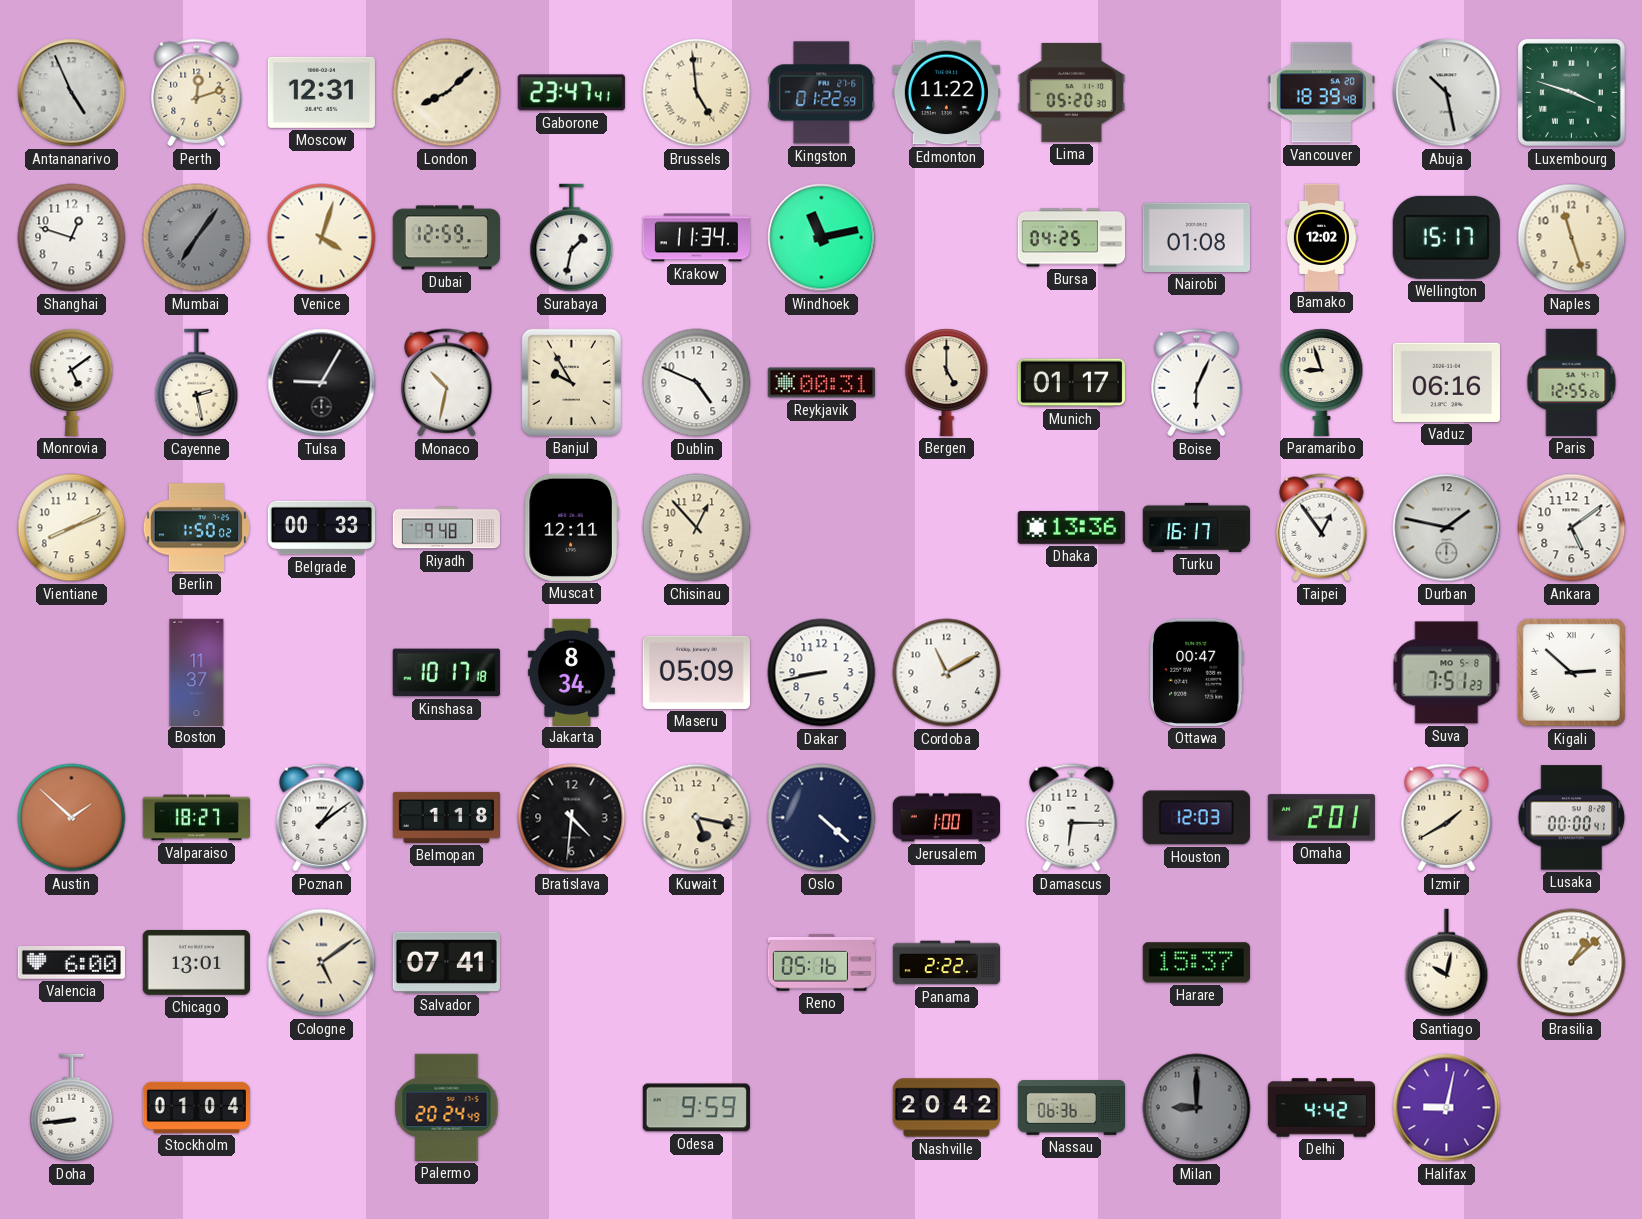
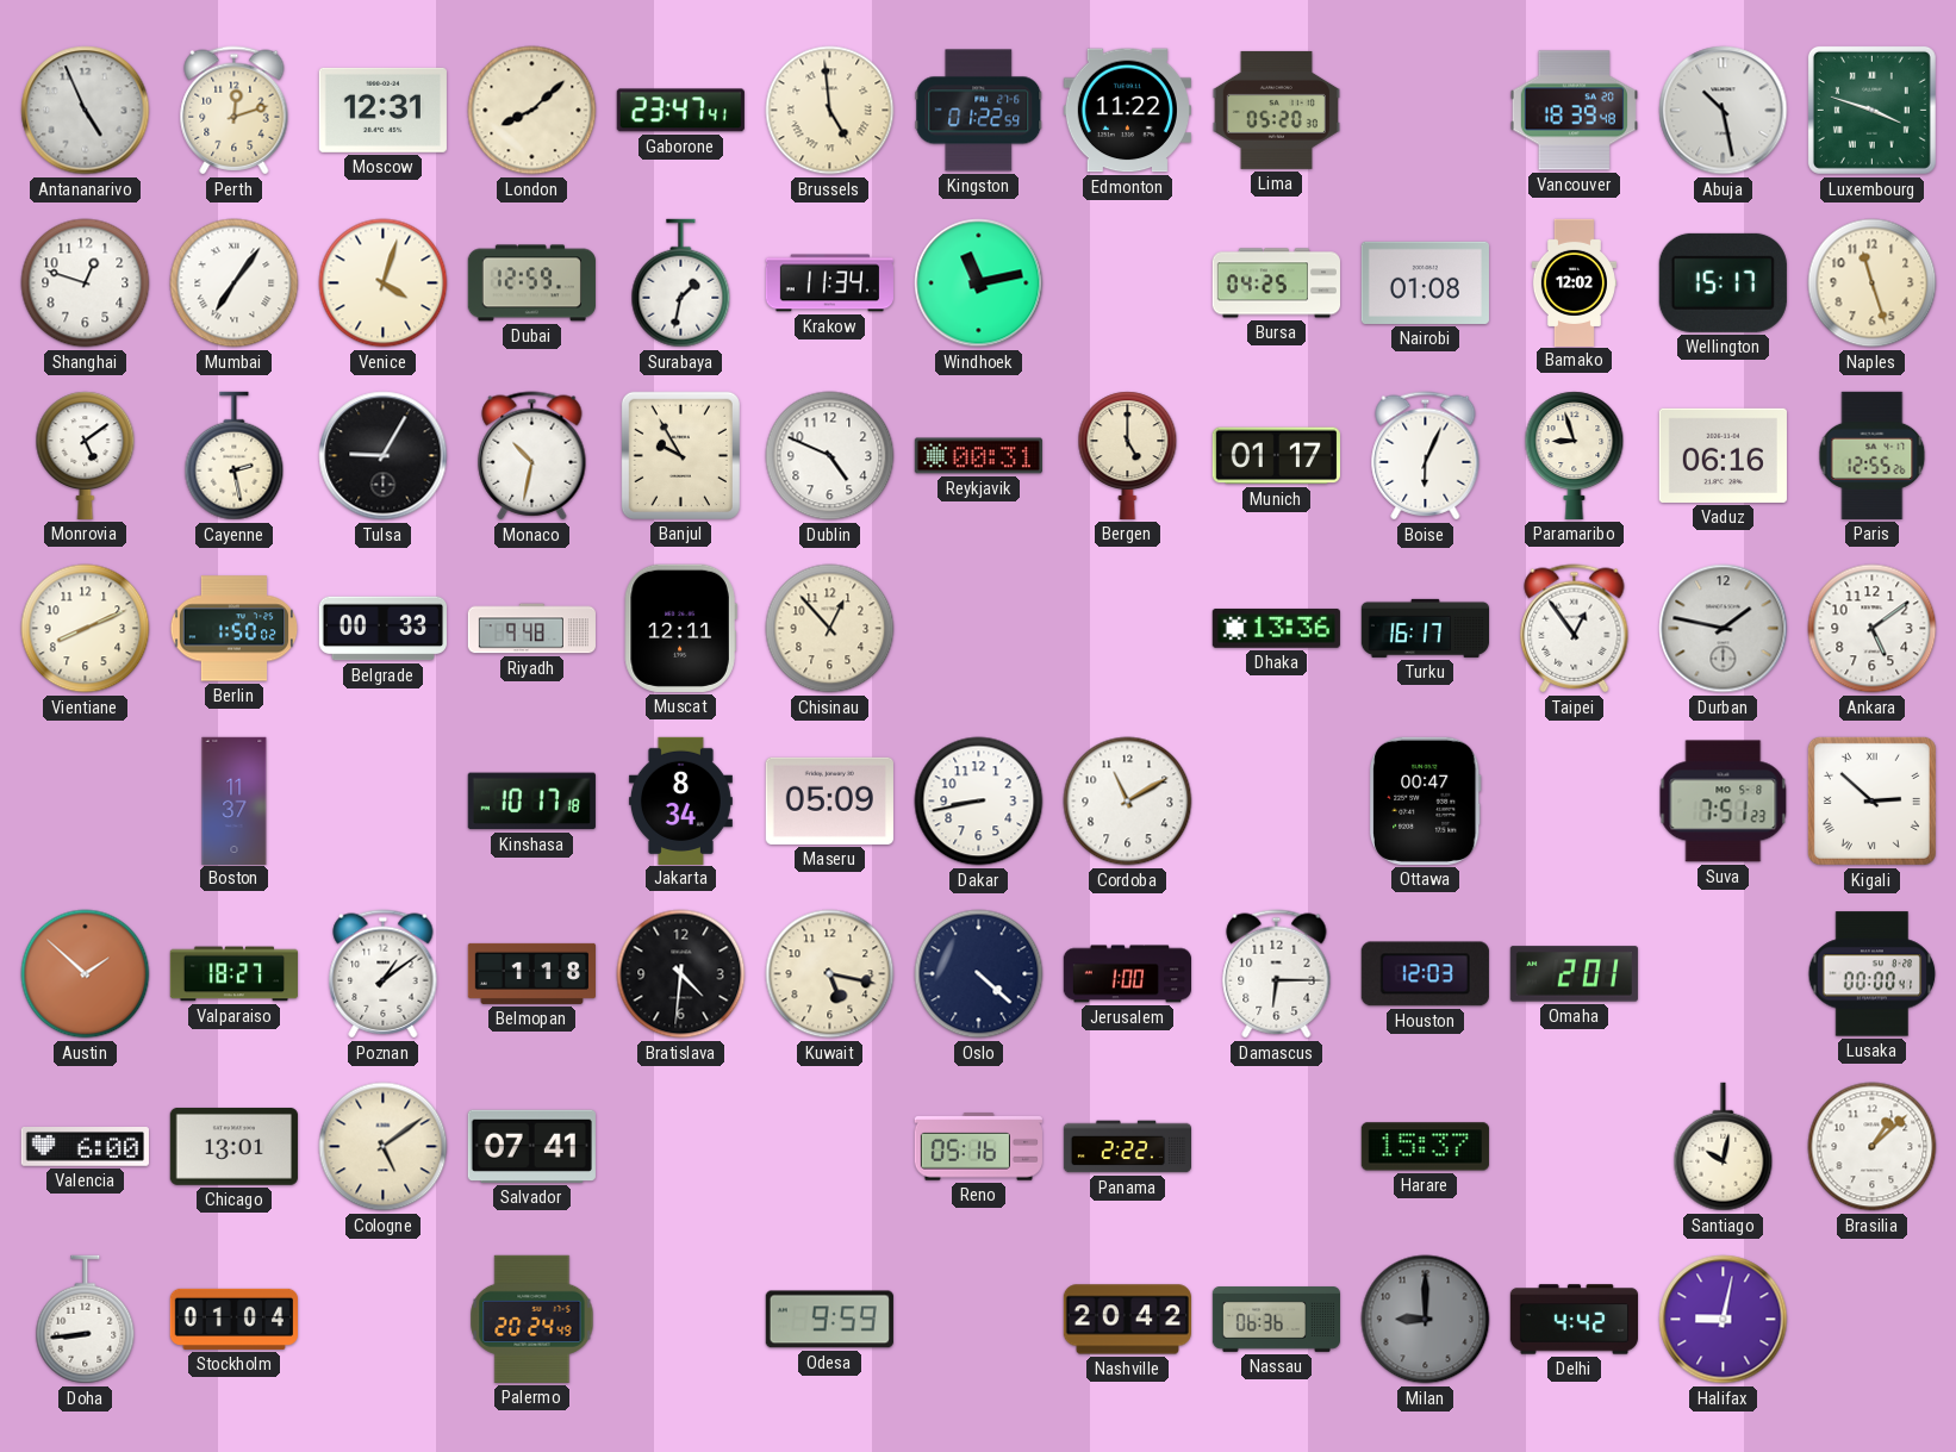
Mumbai dial: grey -> white (235, 283)
Izmir: 1:40 -> none (1447, 818)
